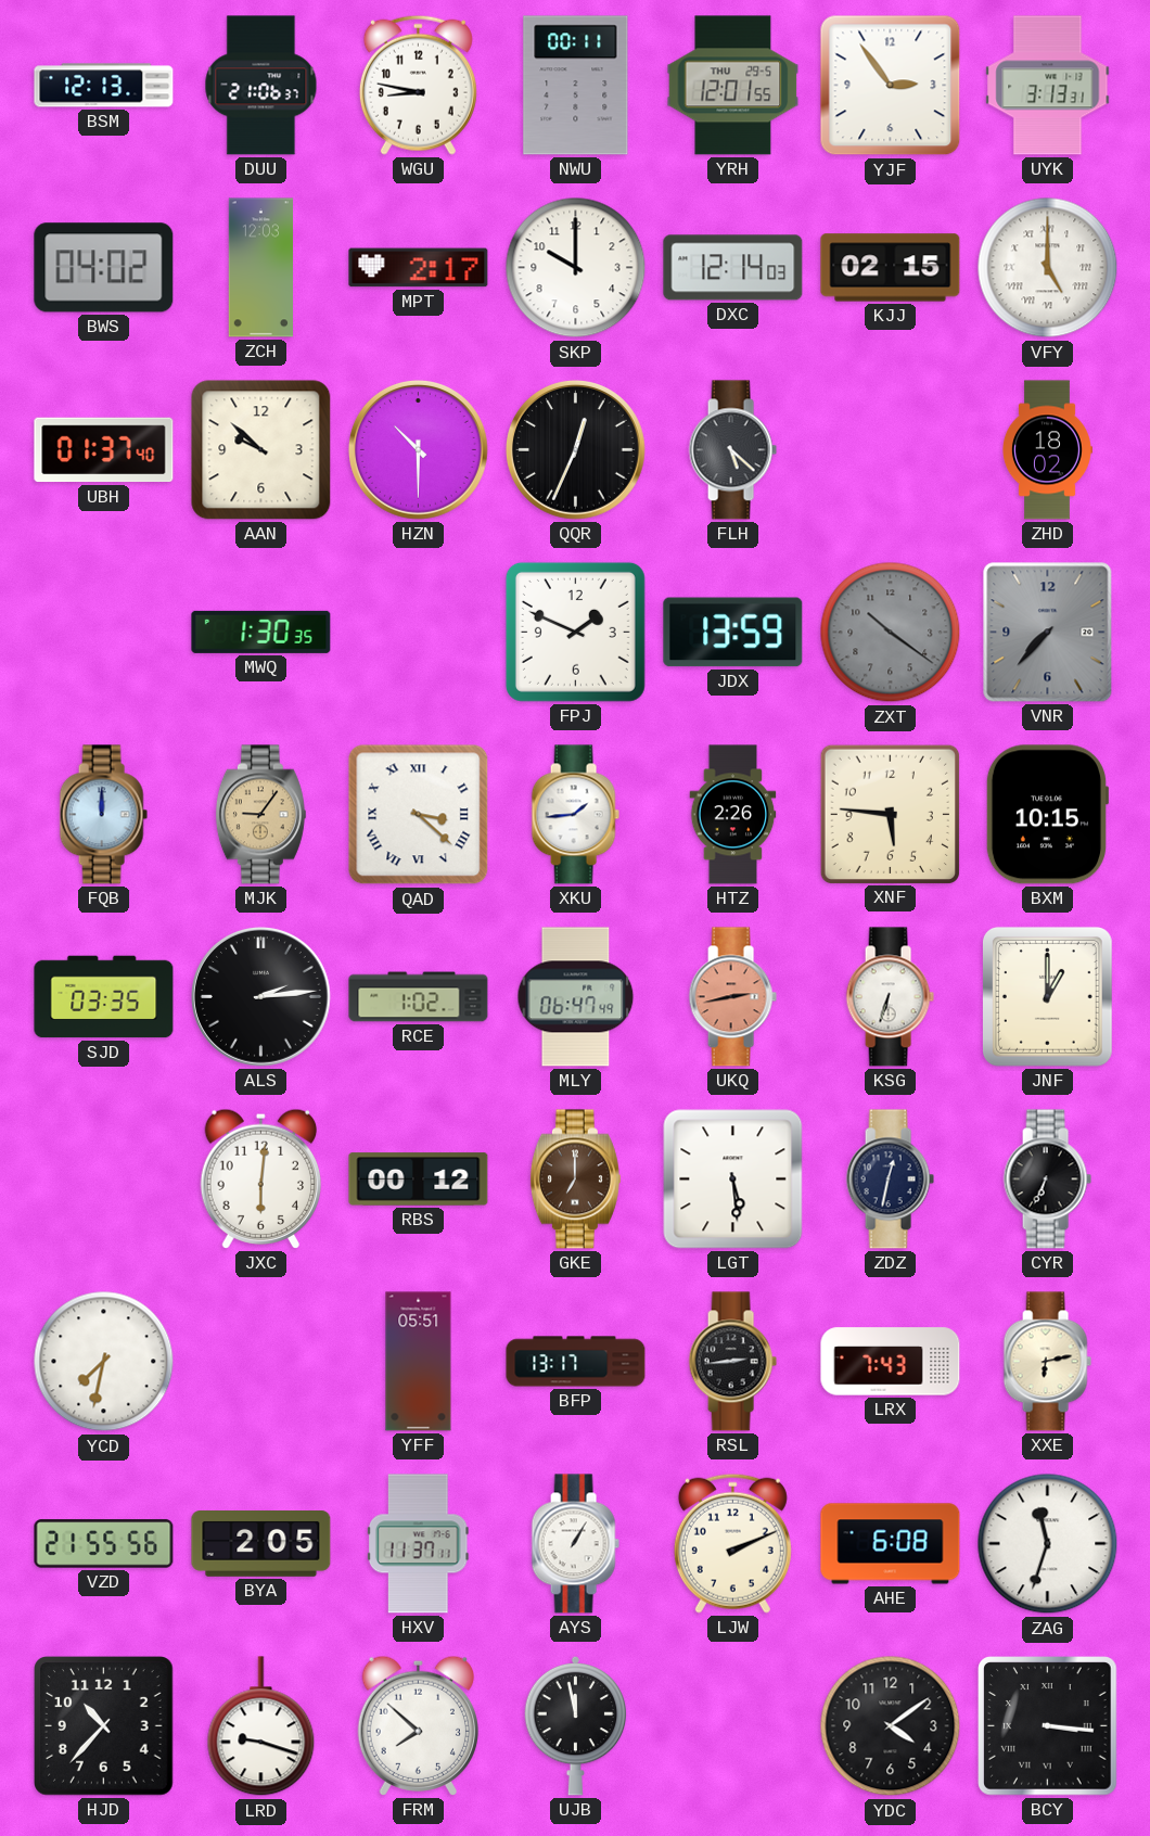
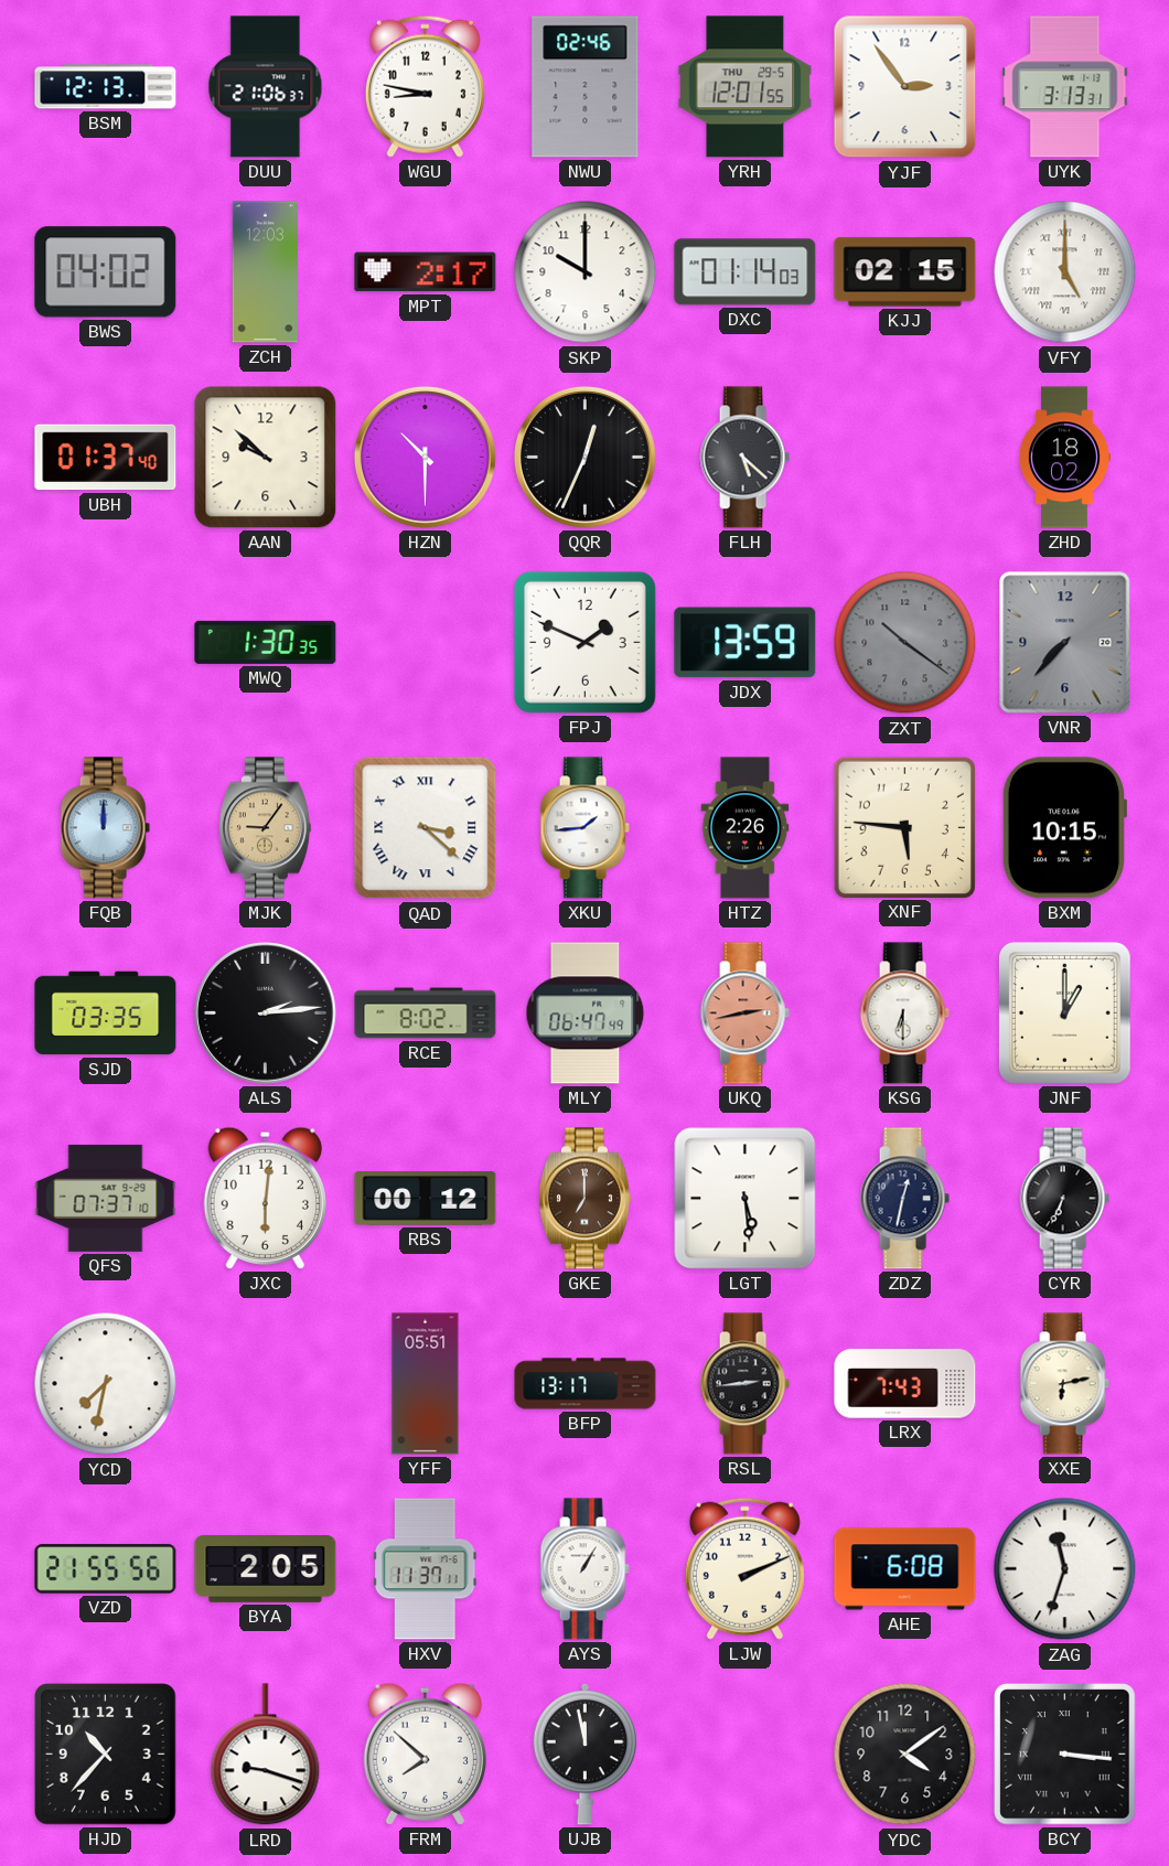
NWU: 00:11 -> 02:46 (586, 87)
DXC: 12:14 -> 01:14 (746, 272)
RCE: 1:02 -> 8:02 (426, 1014)
KSG: 6:33 -> 6:30 (904, 1014)
QFS: none -> 07:37 (106, 1198)
